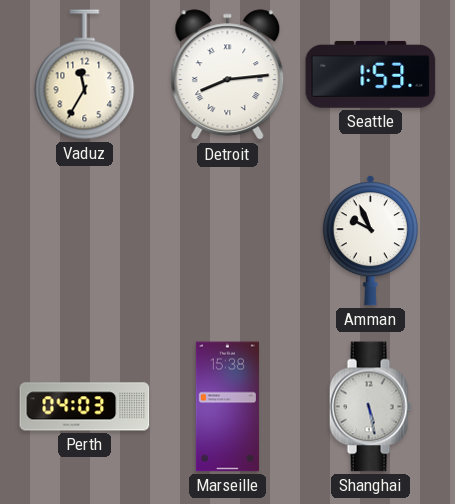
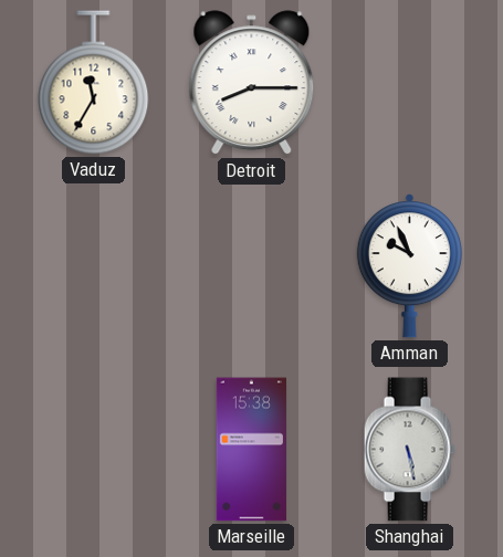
Detroit: 8:14 -> 8:15 (252, 83)
Seattle: 1:53 -> none (371, 74)
Perth: 04:03 -> none (85, 407)
